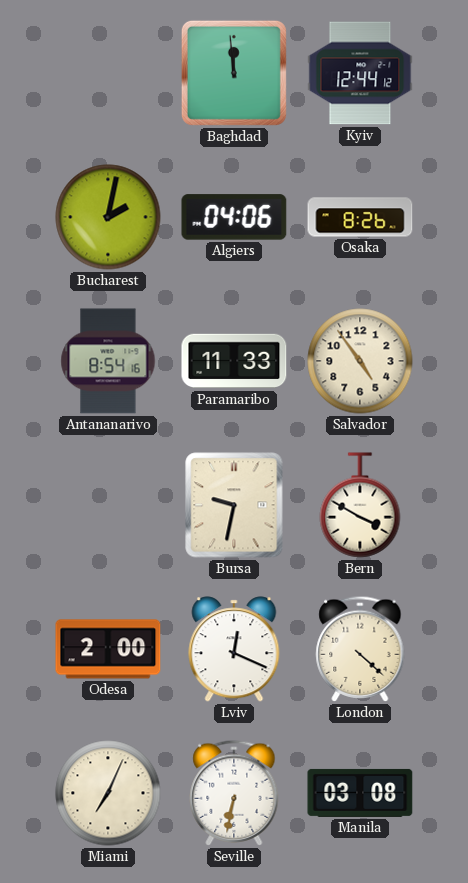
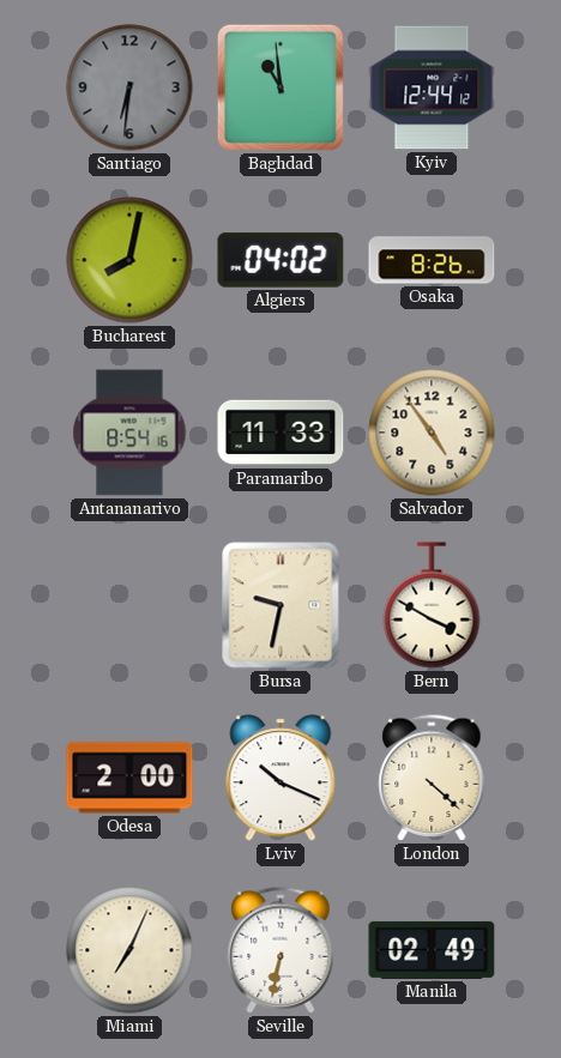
Santiago: none -> 6:31 (129, 87)
Baghdad: 11:59 -> 10:59 (280, 87)
Bucharest: 2:02 -> 8:02 (129, 260)
Algiers: 04:06 -> 04:02 (280, 260)
Lviv: 12:19 -> 10:19 (280, 778)
Manila: 03:08 -> 02:49 (432, 950)
